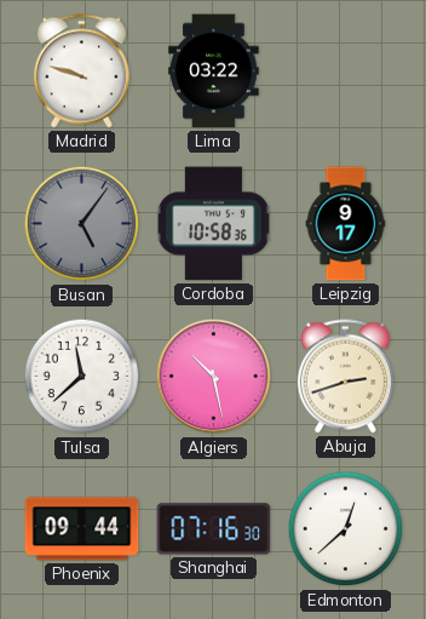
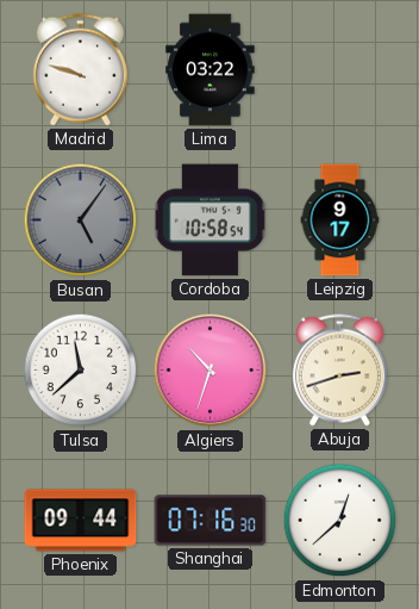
Cordoba: 10:58:36 -> 10:58:54 (209, 220)
Algiers: 10:28 -> 10:33 (211, 371)
